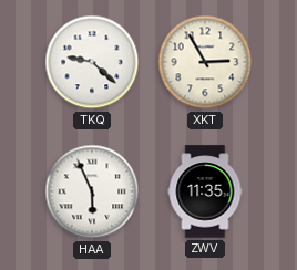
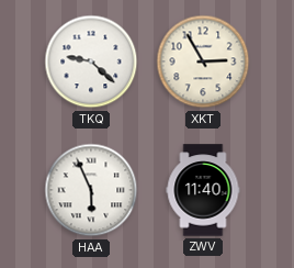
ZWV: 11:35 -> 11:40 (203, 190)
